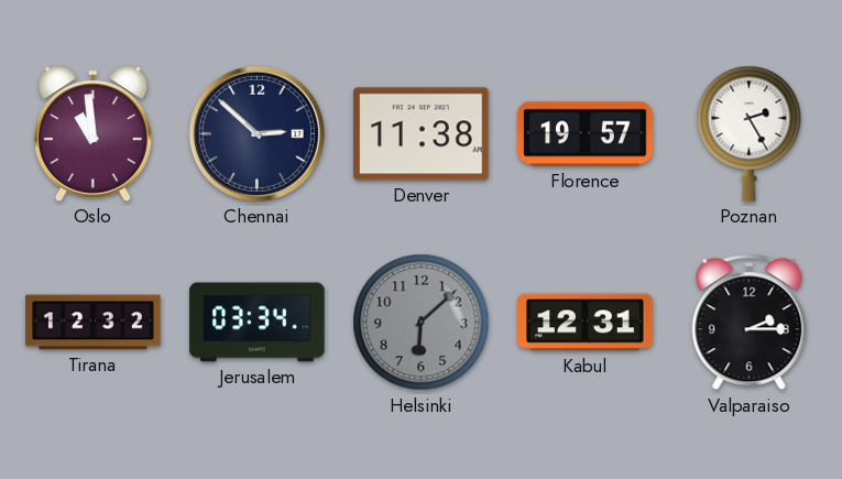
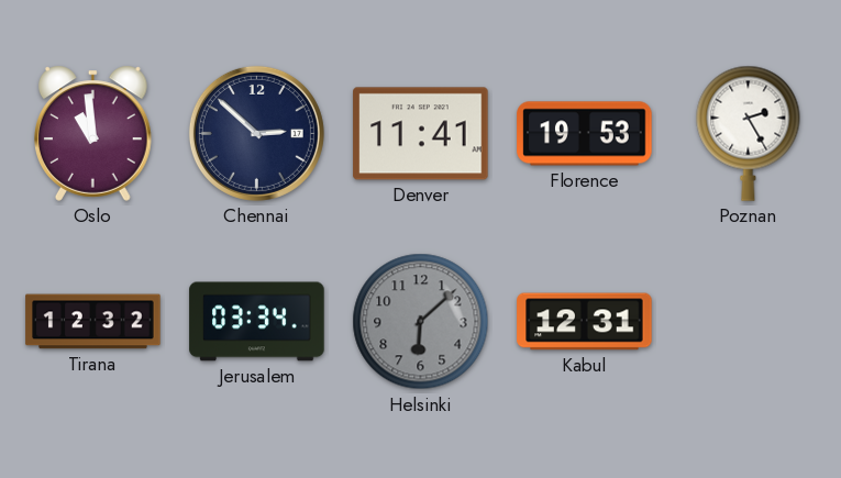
Denver: 11:38 -> 11:41 (421, 134)
Florence: 19:57 -> 19:53 (585, 134)
Valparaiso: 2:15 -> none (750, 323)
